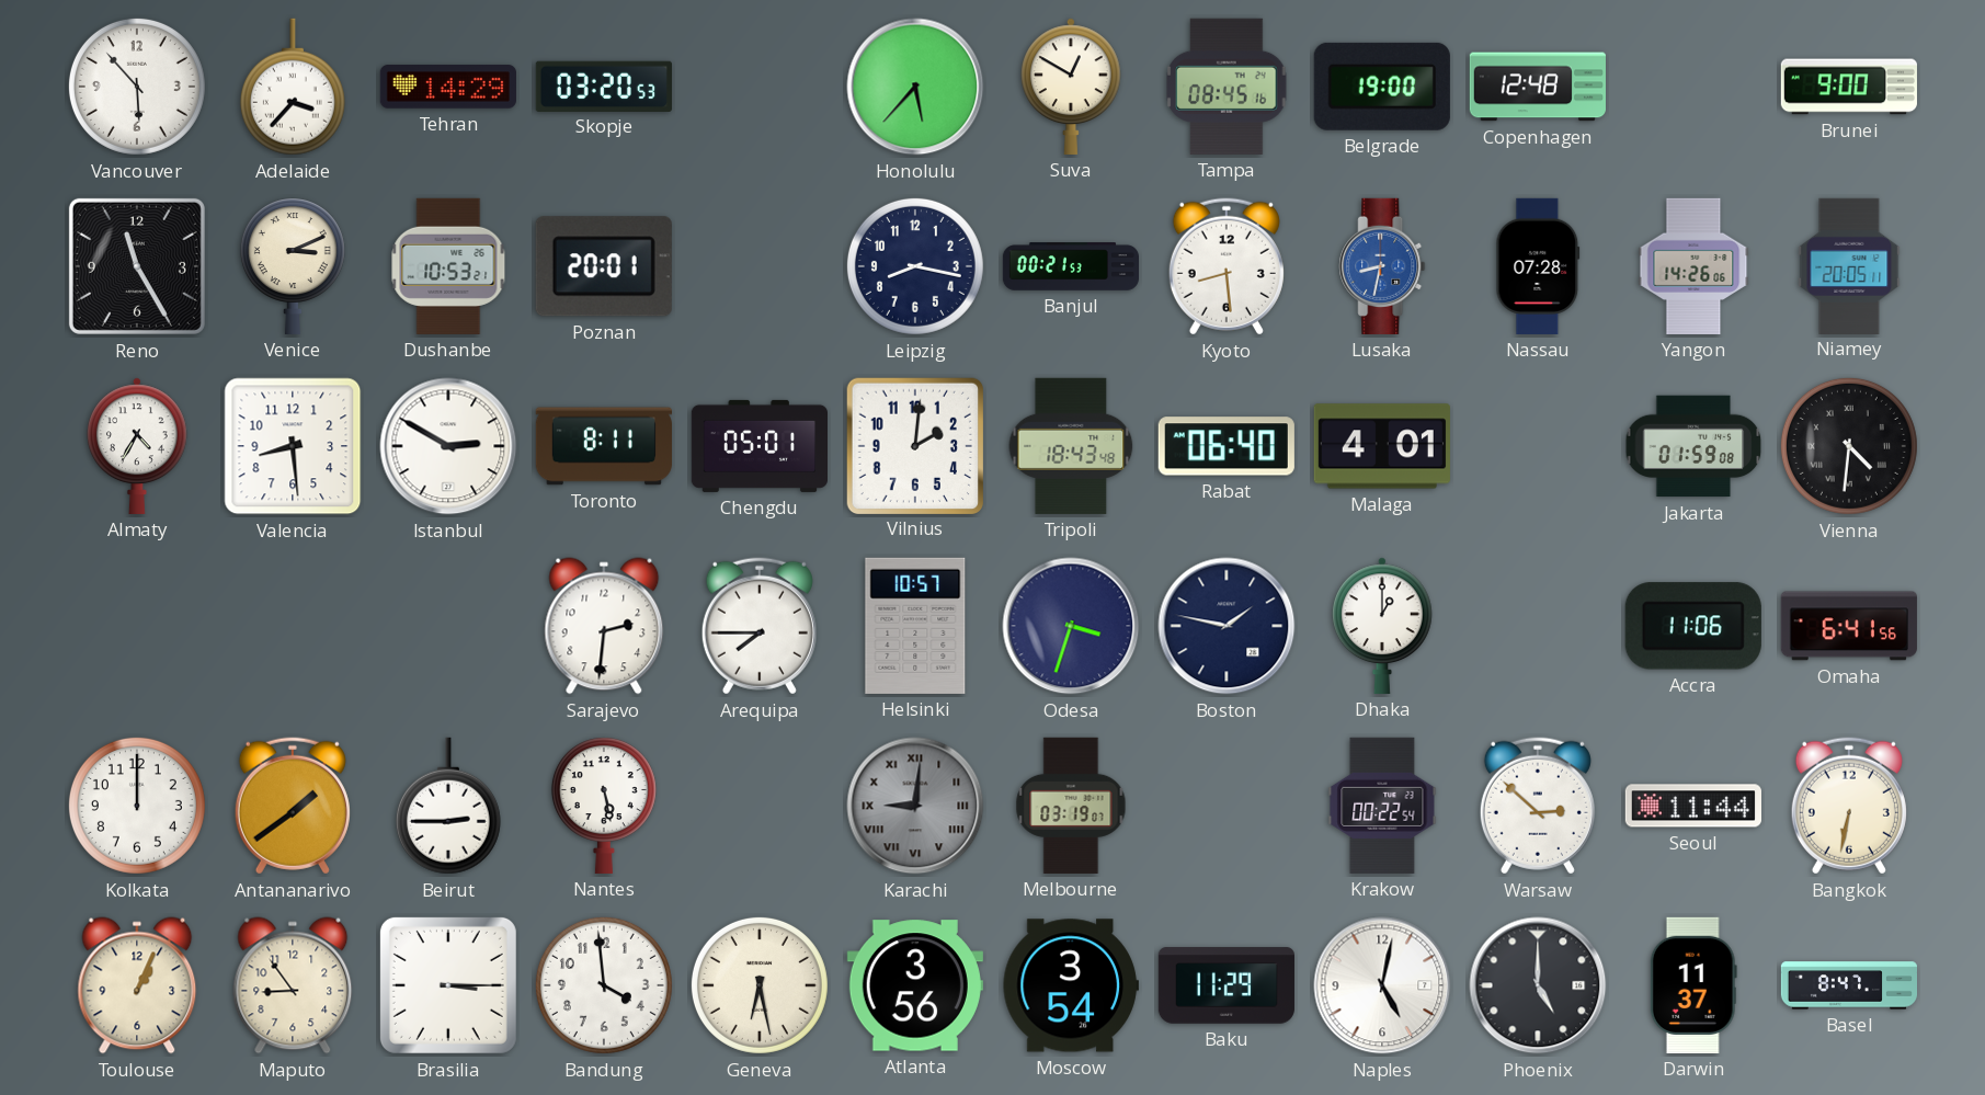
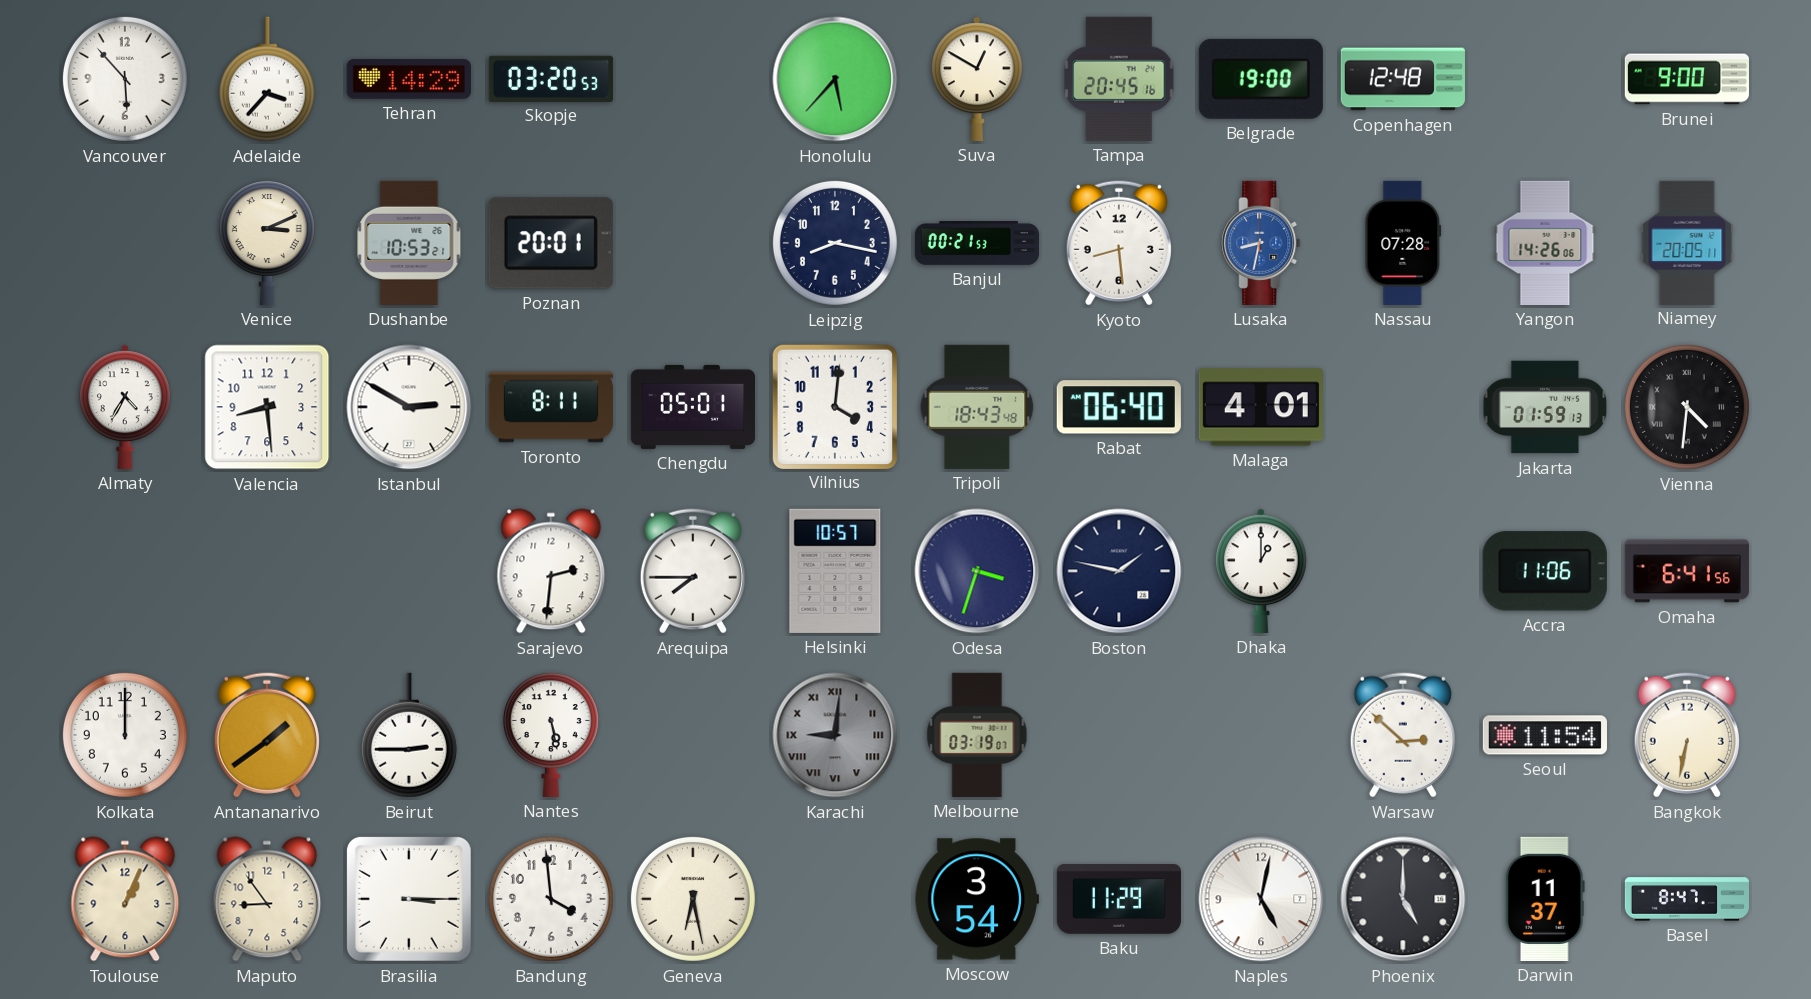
Tampa: 08:45 -> 20:45 (1119, 79)
Reno: 11:25 -> none (137, 266)
Vilnius: 2:01 -> 4:01 (834, 406)
Jakarta: 01:59:08 -> 01:59:13 (1545, 407)
Krakow: 00:22 -> none (1382, 806)
Seoul: 11:44 -> 11:54 (1545, 735)
Atlanta: 3:56 -> none (915, 985)
